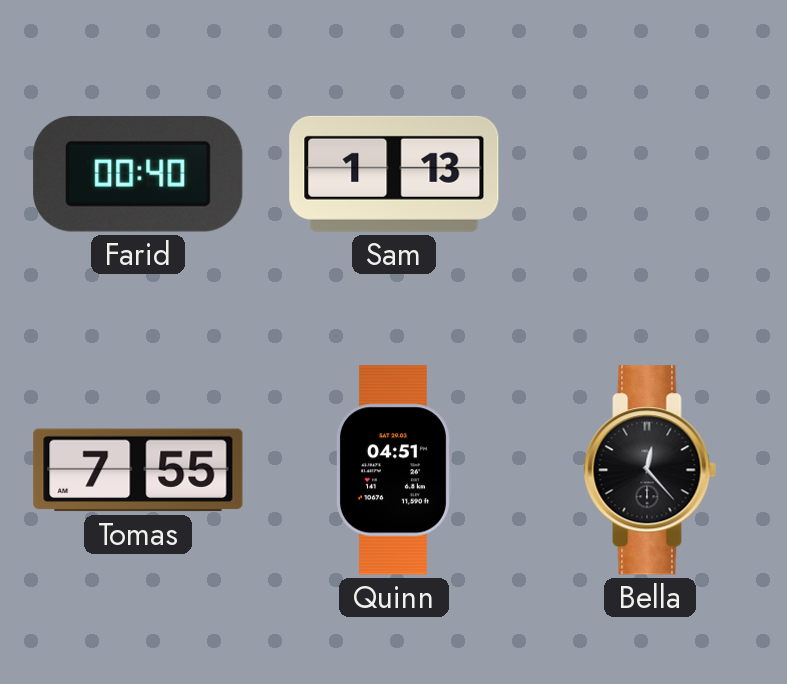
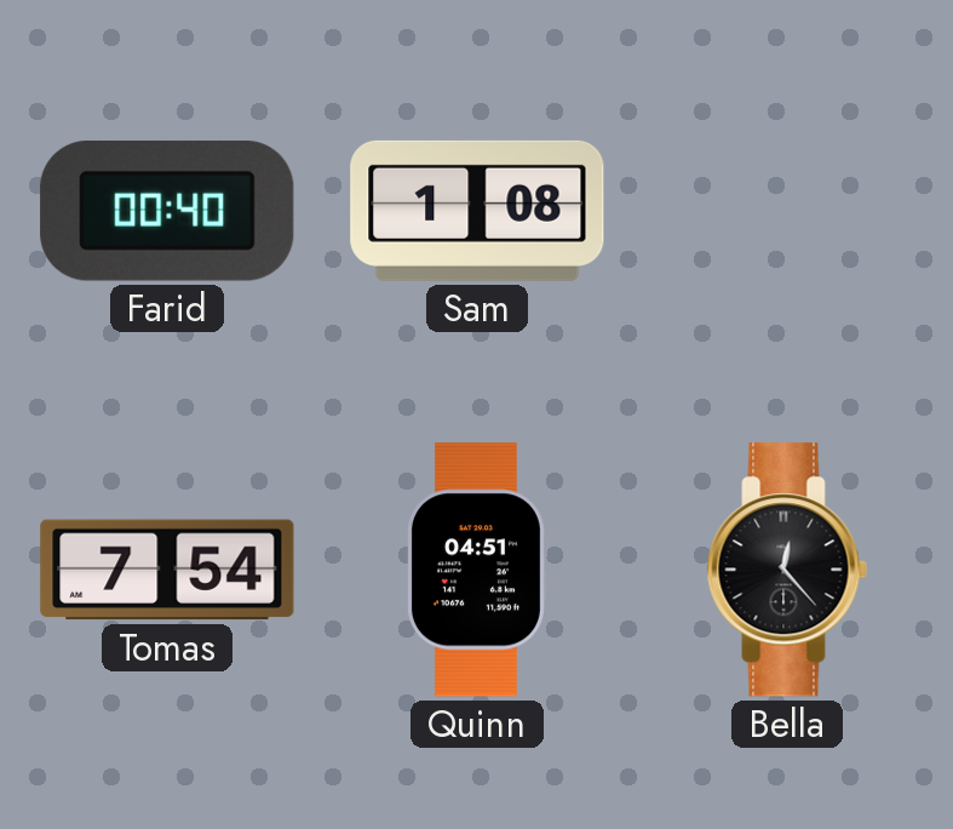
Sam: 1:13 -> 1:08 (477, 211)
Tomas: 7:55 -> 7:54 (167, 570)
